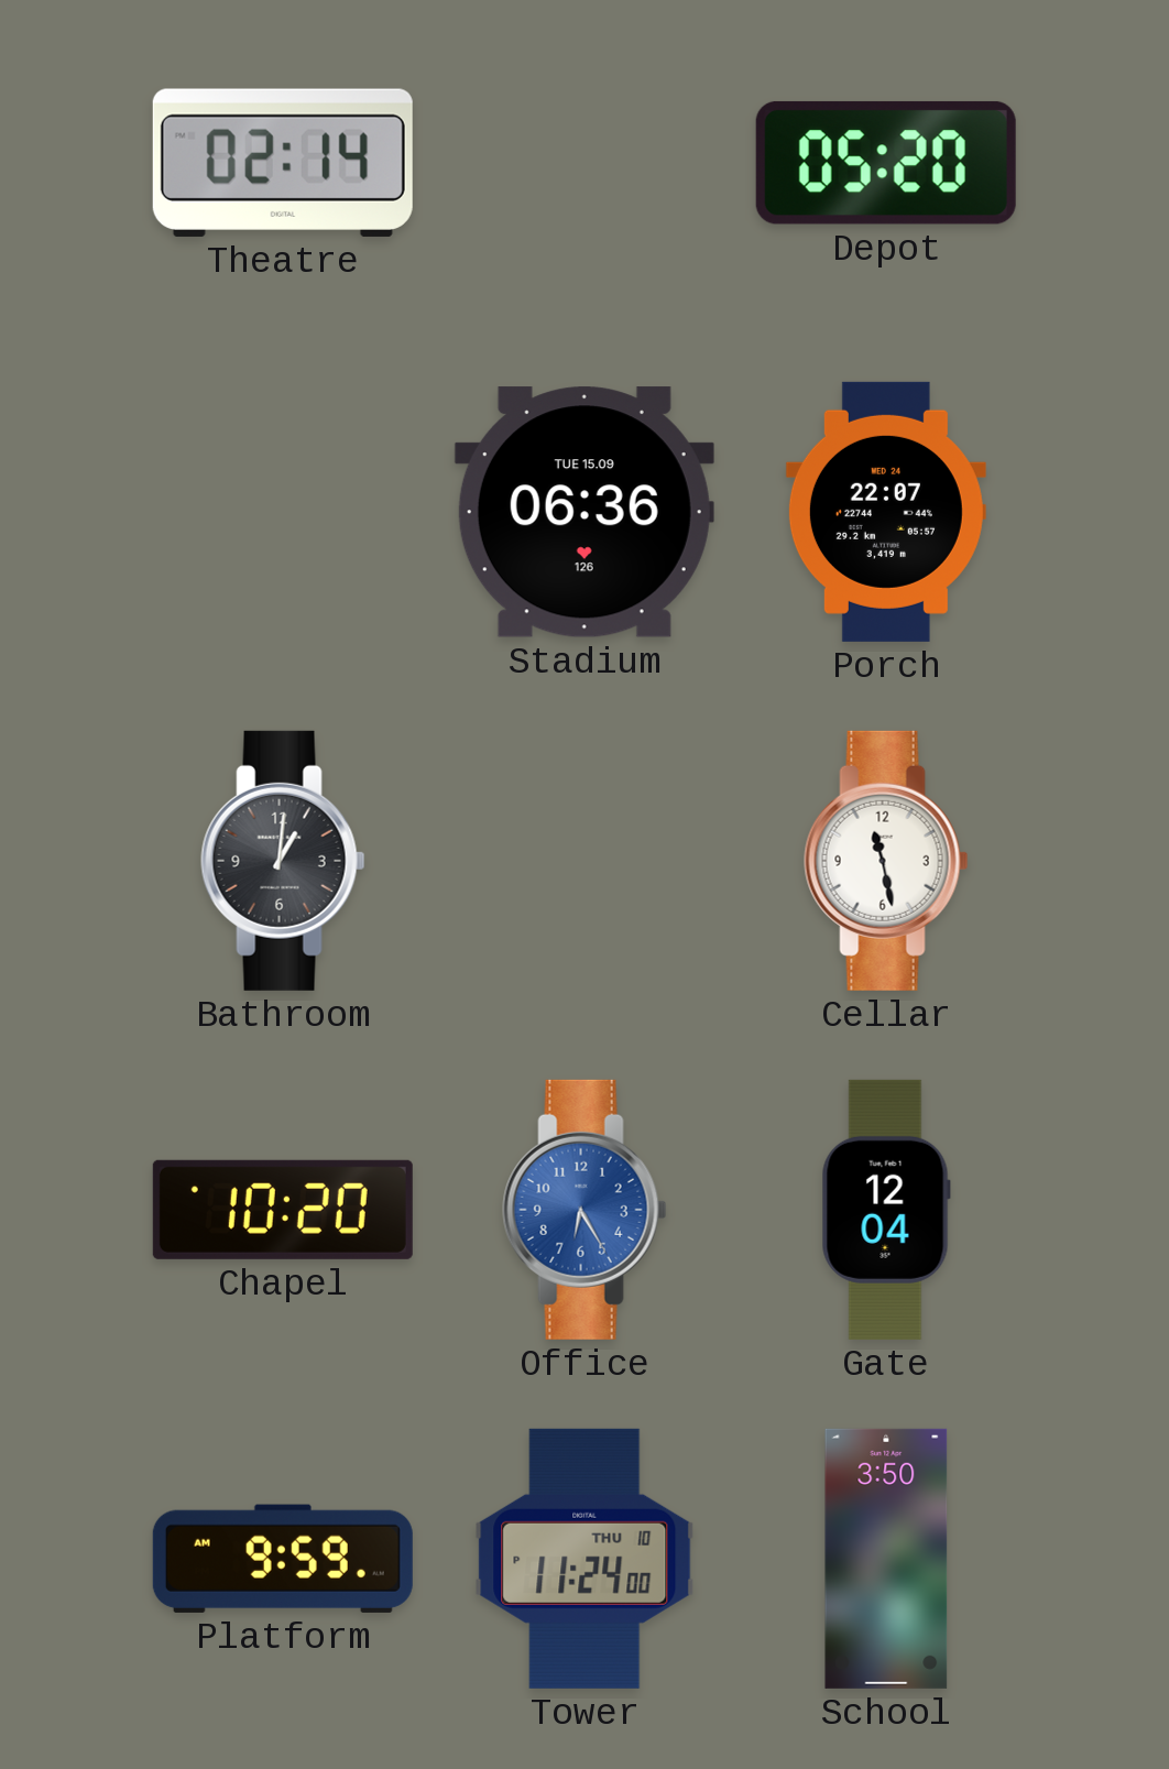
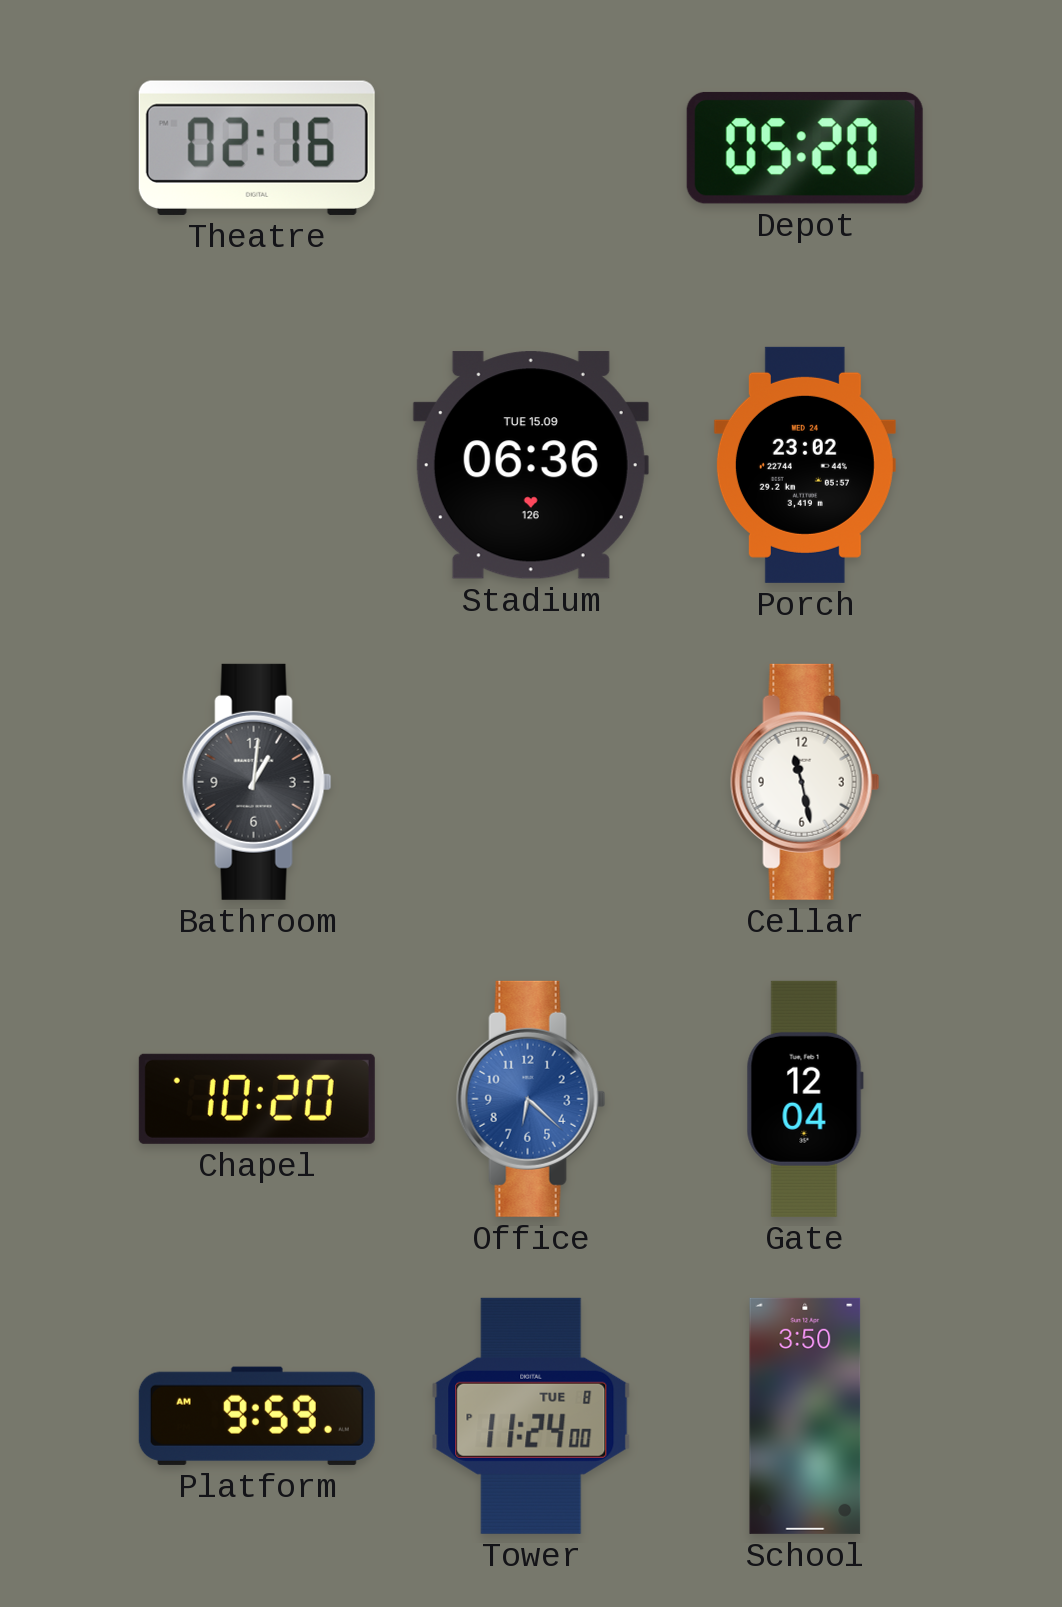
Theatre: 02:14 -> 02:16 (257, 148)
Porch: 22:07 -> 23:02 (805, 465)
Office: 6:25 -> 6:22 (531, 1099)
Tower date: THU 10 -> TUE 8 (531, 1416)
